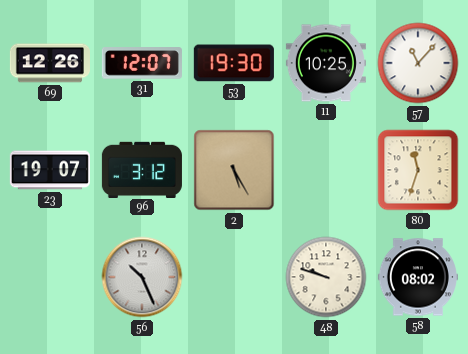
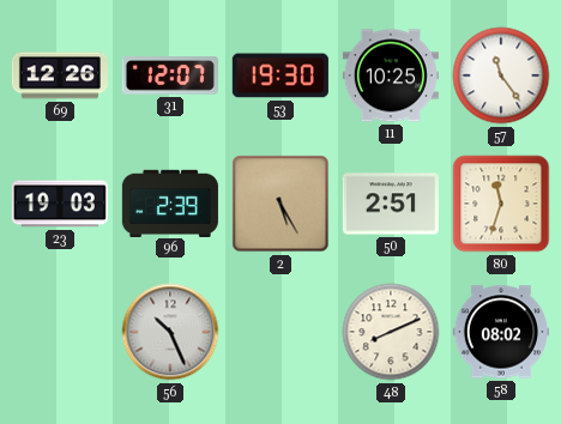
57: 11:07 -> 11:24 (501, 75)
23: 19:07 -> 19:03 (60, 204)
96: 3:12 -> 2:39 (170, 202)
50: none -> 2:51 (391, 204)
48: 9:48 -> 8:11 (391, 332)
